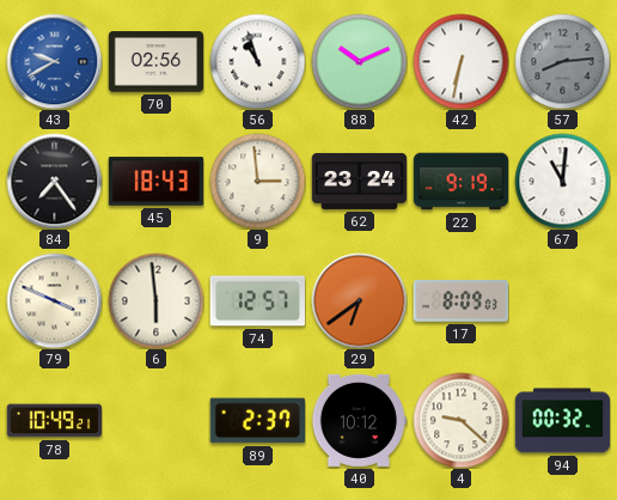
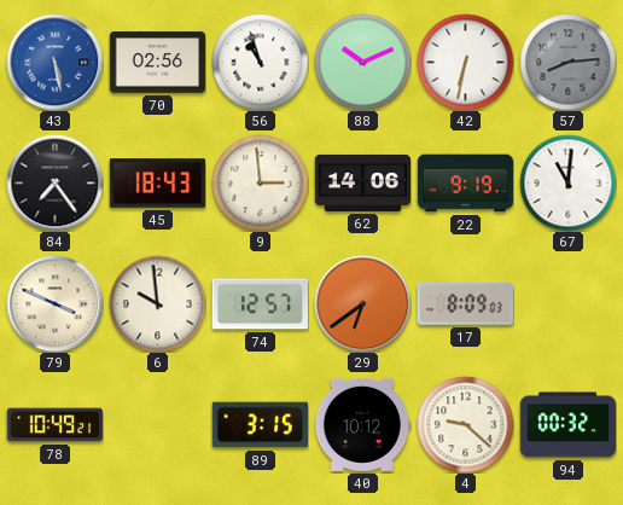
43: 9:40 -> 5:28 (54, 62)
62: 23:24 -> 14:06 (362, 182)
6: 5:59 -> 9:59 (157, 303)
89: 2:37 -> 3:15 (260, 425)
